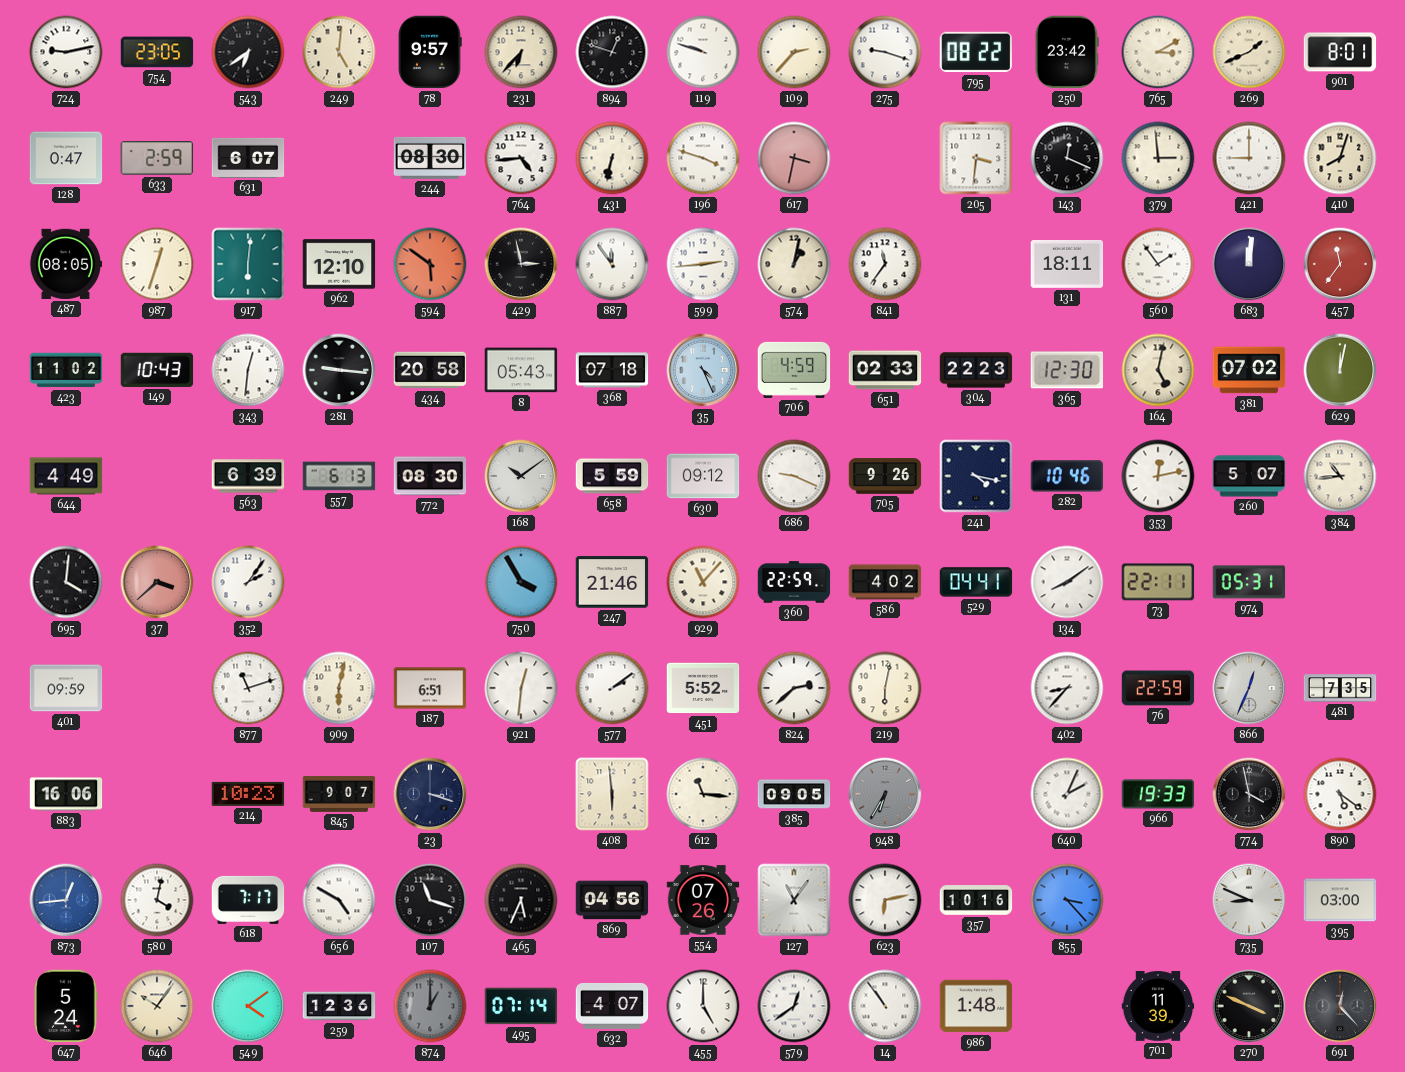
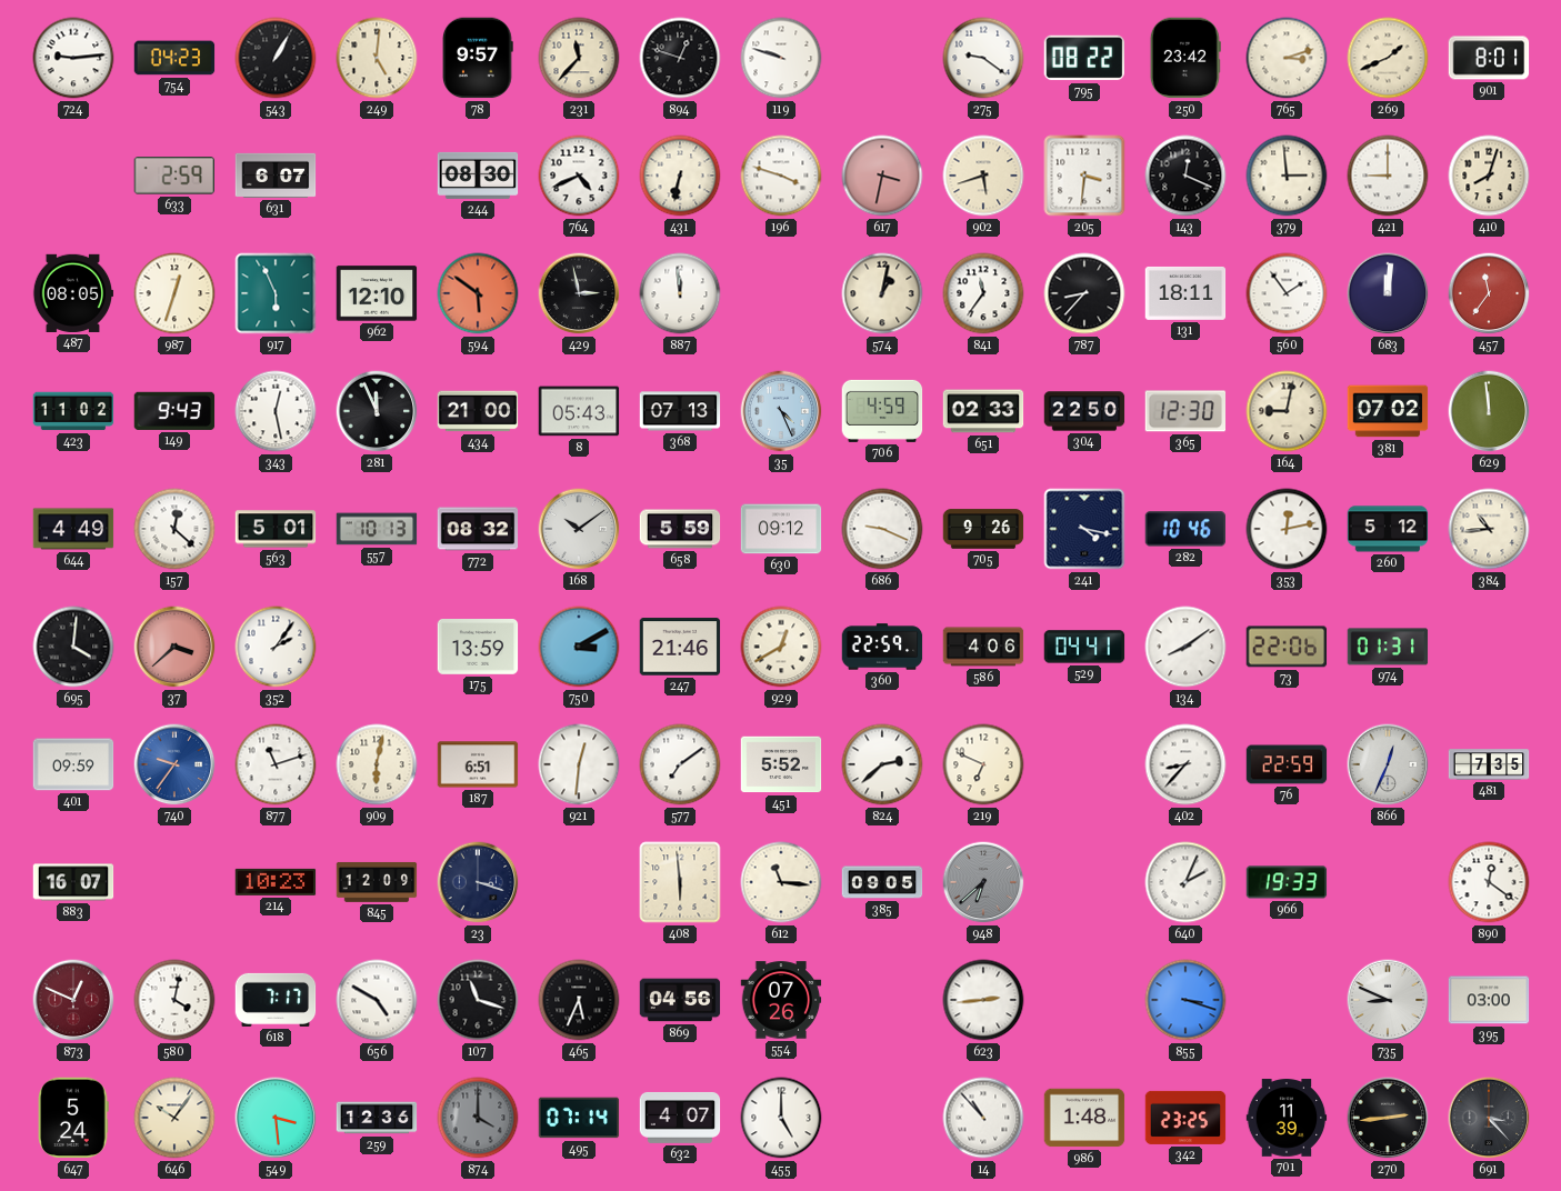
724: 9:13 -> 9:14 (73, 58)
754: 23:05 -> 04:23 (174, 58)
543: 6:39 -> 1:05 (276, 58)
231: 6:37 -> 11:37 (579, 58)
109: 2:37 -> none (794, 52)
275: 9:18 -> 9:21 (983, 58)
765: 3:10 -> 3:12 (1287, 58)
128: 0:47 -> none (66, 158)
764: 4:44 -> 4:41 (579, 176)
902: none -> 5:42 (983, 176)
917: 6:01 -> 5:56 (276, 293)
887: 11:54 -> 11:59 (680, 293)
599: 2:44 -> none (703, 264)
787: none -> 8:37 (1084, 293)
149: 10:43 -> 9:43 (174, 411)
343: 12:31 -> 12:28 (276, 411)
281: 9:16 -> 11:56 (377, 411)
434: 20:58 -> 21:00 (478, 411)
368: 07:18 -> 07:13 (680, 411)
304: 22:23 -> 22:50 (1084, 411)
164: 5:02 -> 9:02 (1287, 411)
629: 12:02 -> 11:59 (1489, 411)
157: none -> 12:22 (174, 529)
563: 6:39 -> 5:01 (276, 529)
557: 6:13 -> 10:13 (377, 529)
772: 08:30 -> 08:32 (478, 529)
260: 5:07 -> 5:12 (1388, 529)
175: none -> 13:59 (478, 648)
750: 3:55 -> 3:10 (579, 647)
929: 11:07 -> 12:40 (781, 647)
586: 4:02 -> 4:06 (983, 647)
73: 22:11 -> 22:06 (1287, 647)
974: 05:31 -> 01:31 (1388, 647)
740: none -> 9:36 (174, 764)
577: 2:09 -> 7:09 (680, 764)
219: 6:02 -> 6:49 (983, 764)
883: 16:06 -> 16:07 (73, 882)
845: 9:07 -> 12:09 (377, 882)
948: 6:35 -> 6:38 (983, 882)
774: 3:58 -> none (1249, 794)
890: 5:21 -> 12:21 (1489, 882)
873: 12:44 -> 12:49 (73, 1000)
873 dial: blue -> burgundy (73, 1000)
127: 11:06 -> none (794, 900)
623: 6:13 -> 2:44 (983, 1000)
357: 10:16 -> none (976, 900)
855: 3:23 -> 3:18 (1185, 1000)
549: 4:09 -> 3:29 (276, 1118)
874: 1:00 -> 4:00 (478, 1118)
579: 12:39 -> none (794, 1006)
14: 10:54 -> 10:53 (983, 1118)
342: none -> 23:25 (1185, 1118)
270: 3:49 -> 2:44 (1388, 1118)
691: 12:23 -> 3:23 (1489, 1118)
